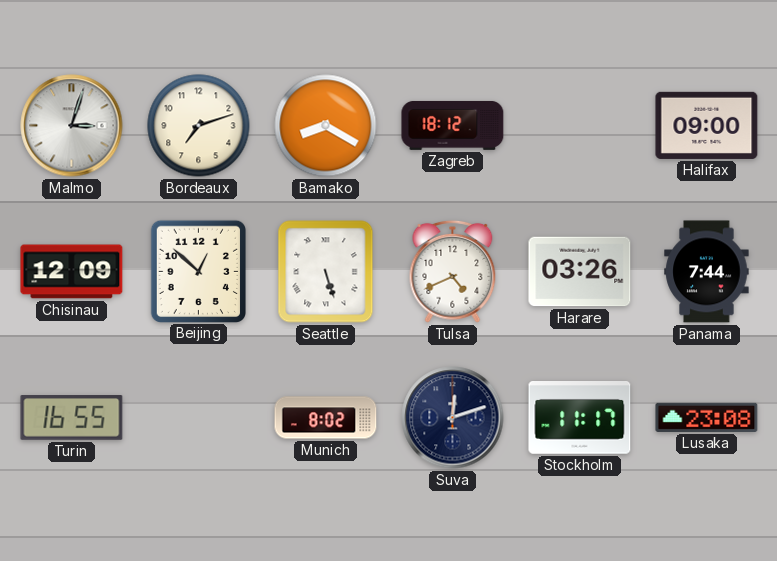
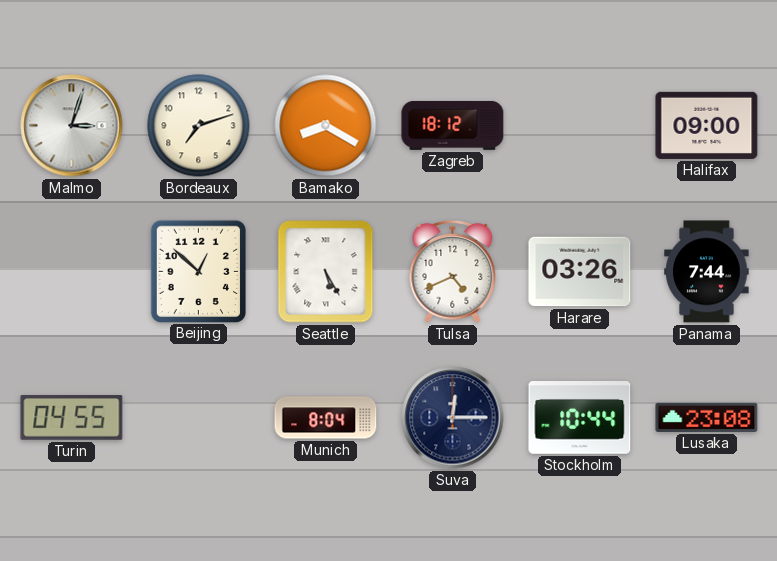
Chisinau: 12:09 -> none (72, 272)
Seattle: 5:27 -> 5:25 (326, 272)
Turin: 16:55 -> 04:55 (72, 418)
Munich: 8:02 -> 8:04 (326, 418)
Suva: 12:12 -> 12:15 (453, 418)
Stockholm: 11:17 -> 10:44 (580, 418)
